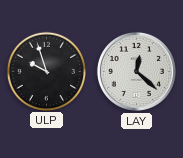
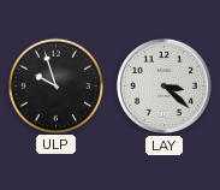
LAY: 12:22 -> 3:22 (163, 85)
